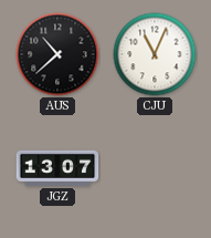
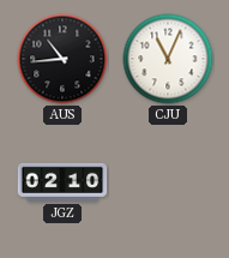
AUS: 10:38 -> 10:44 (62, 59)
JGZ: 13:07 -> 02:10 (62, 182)
